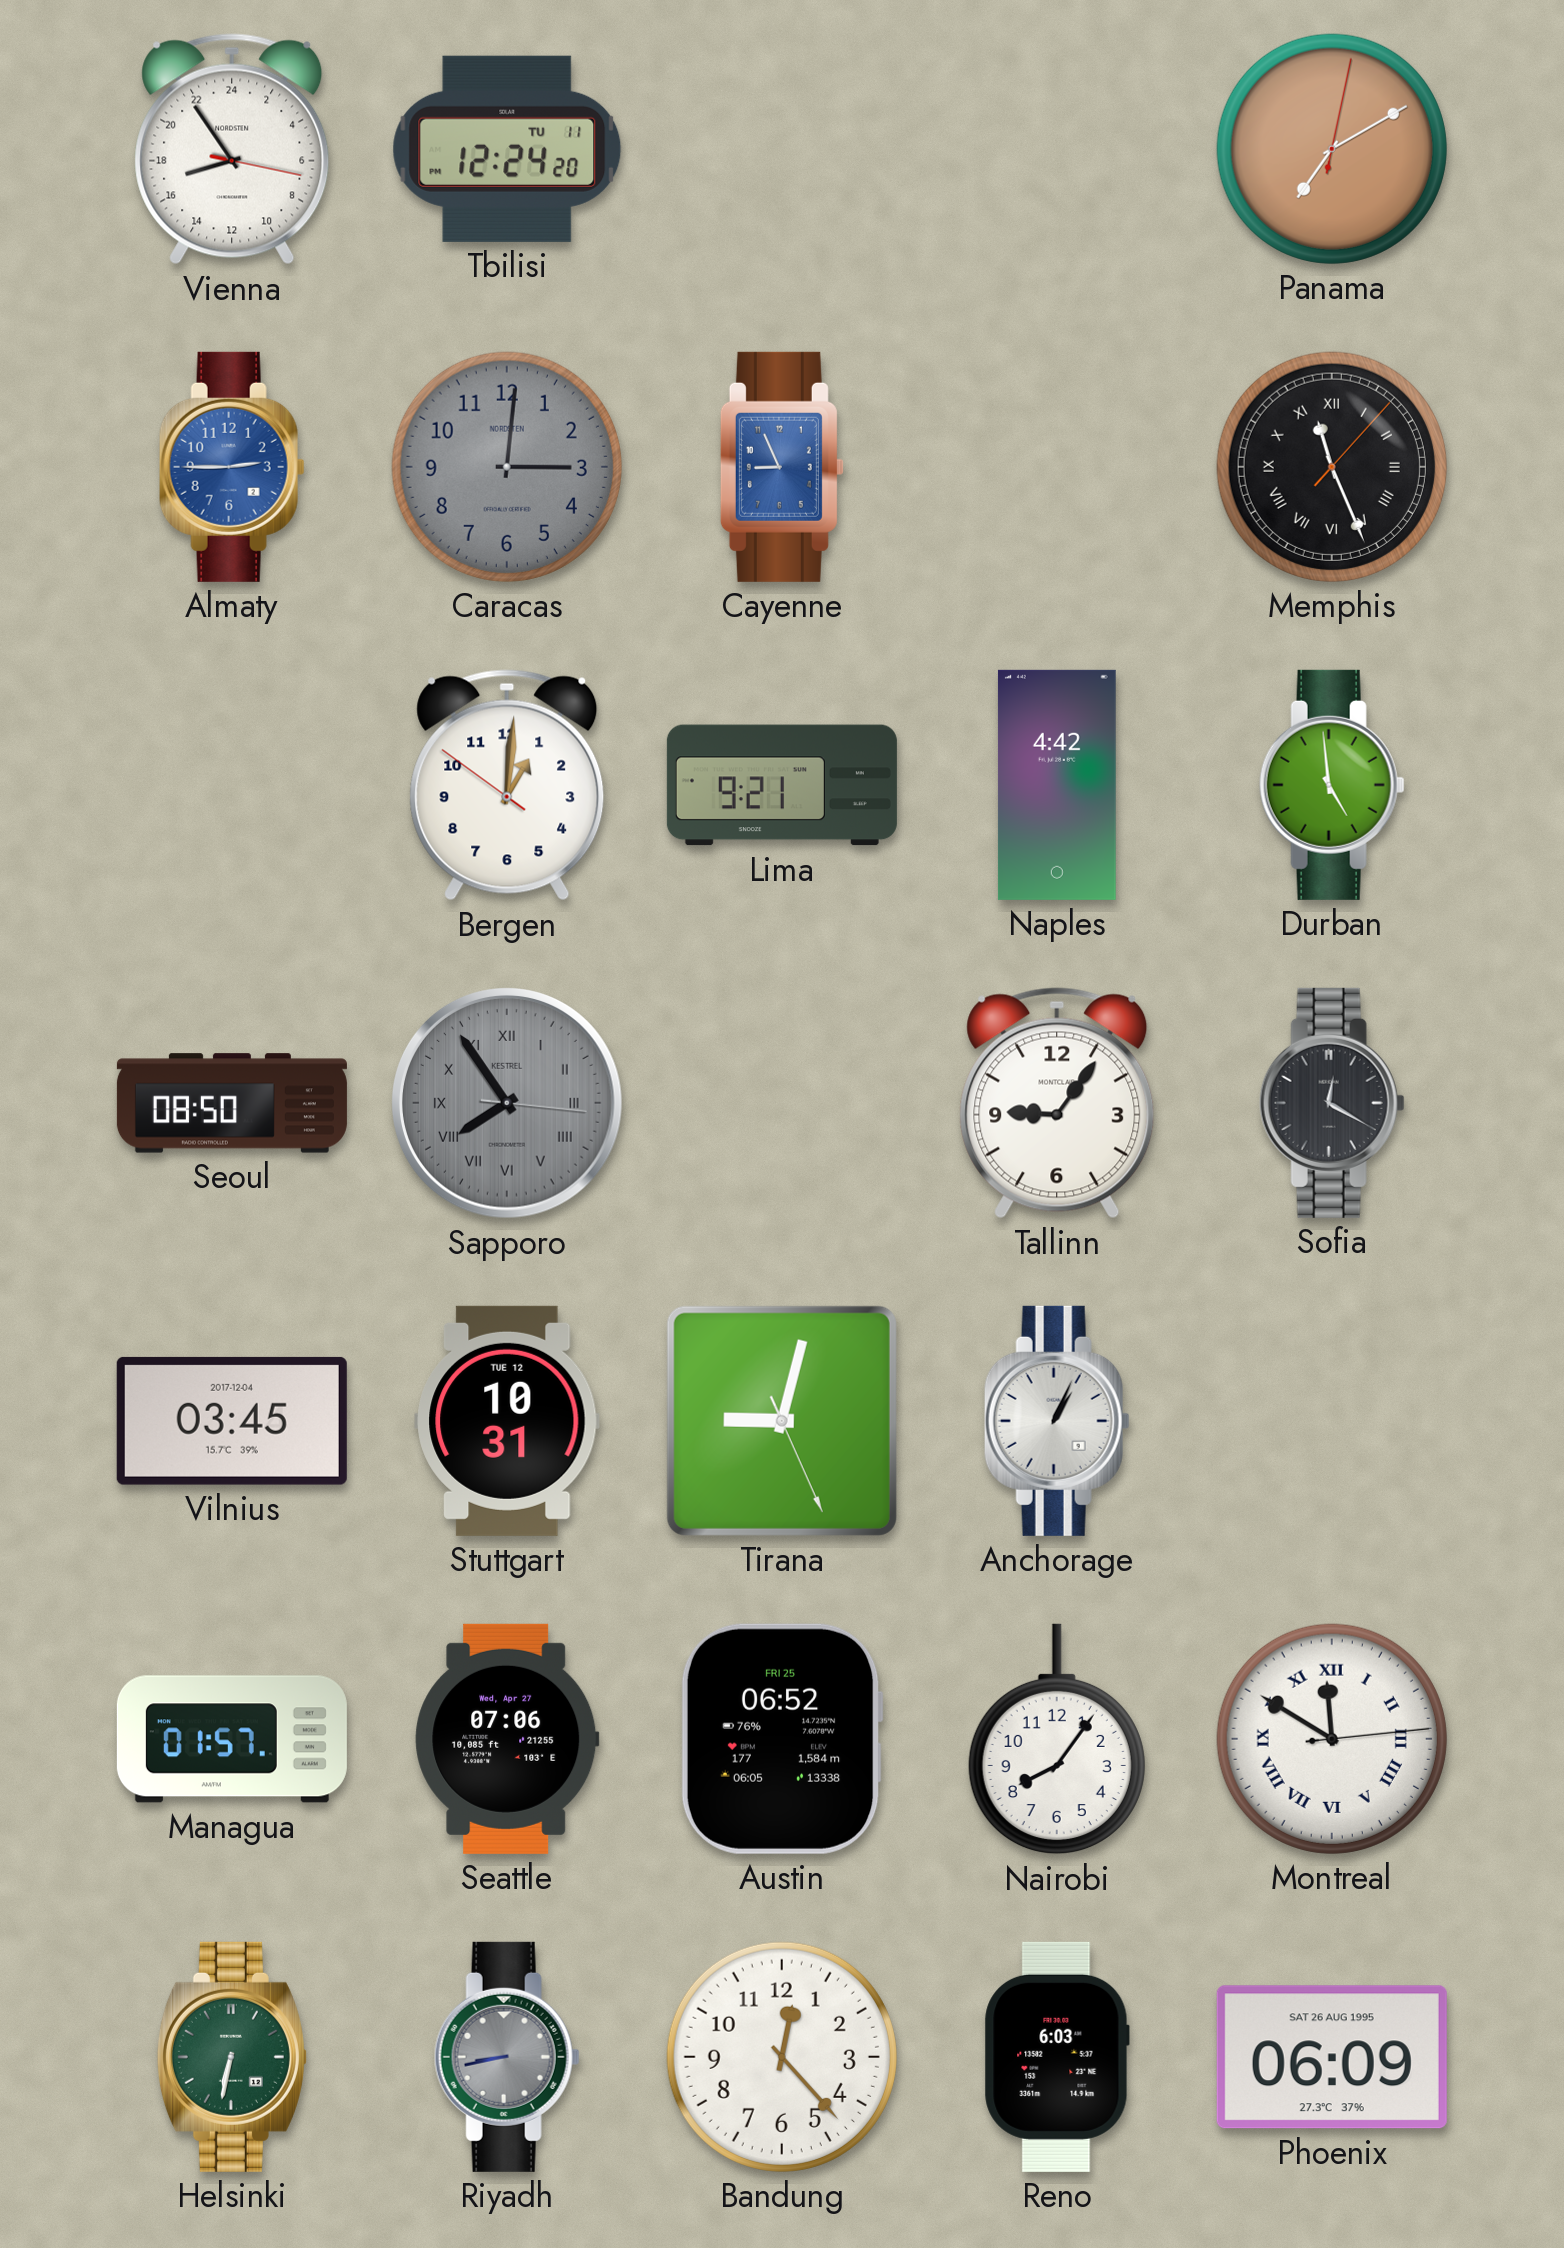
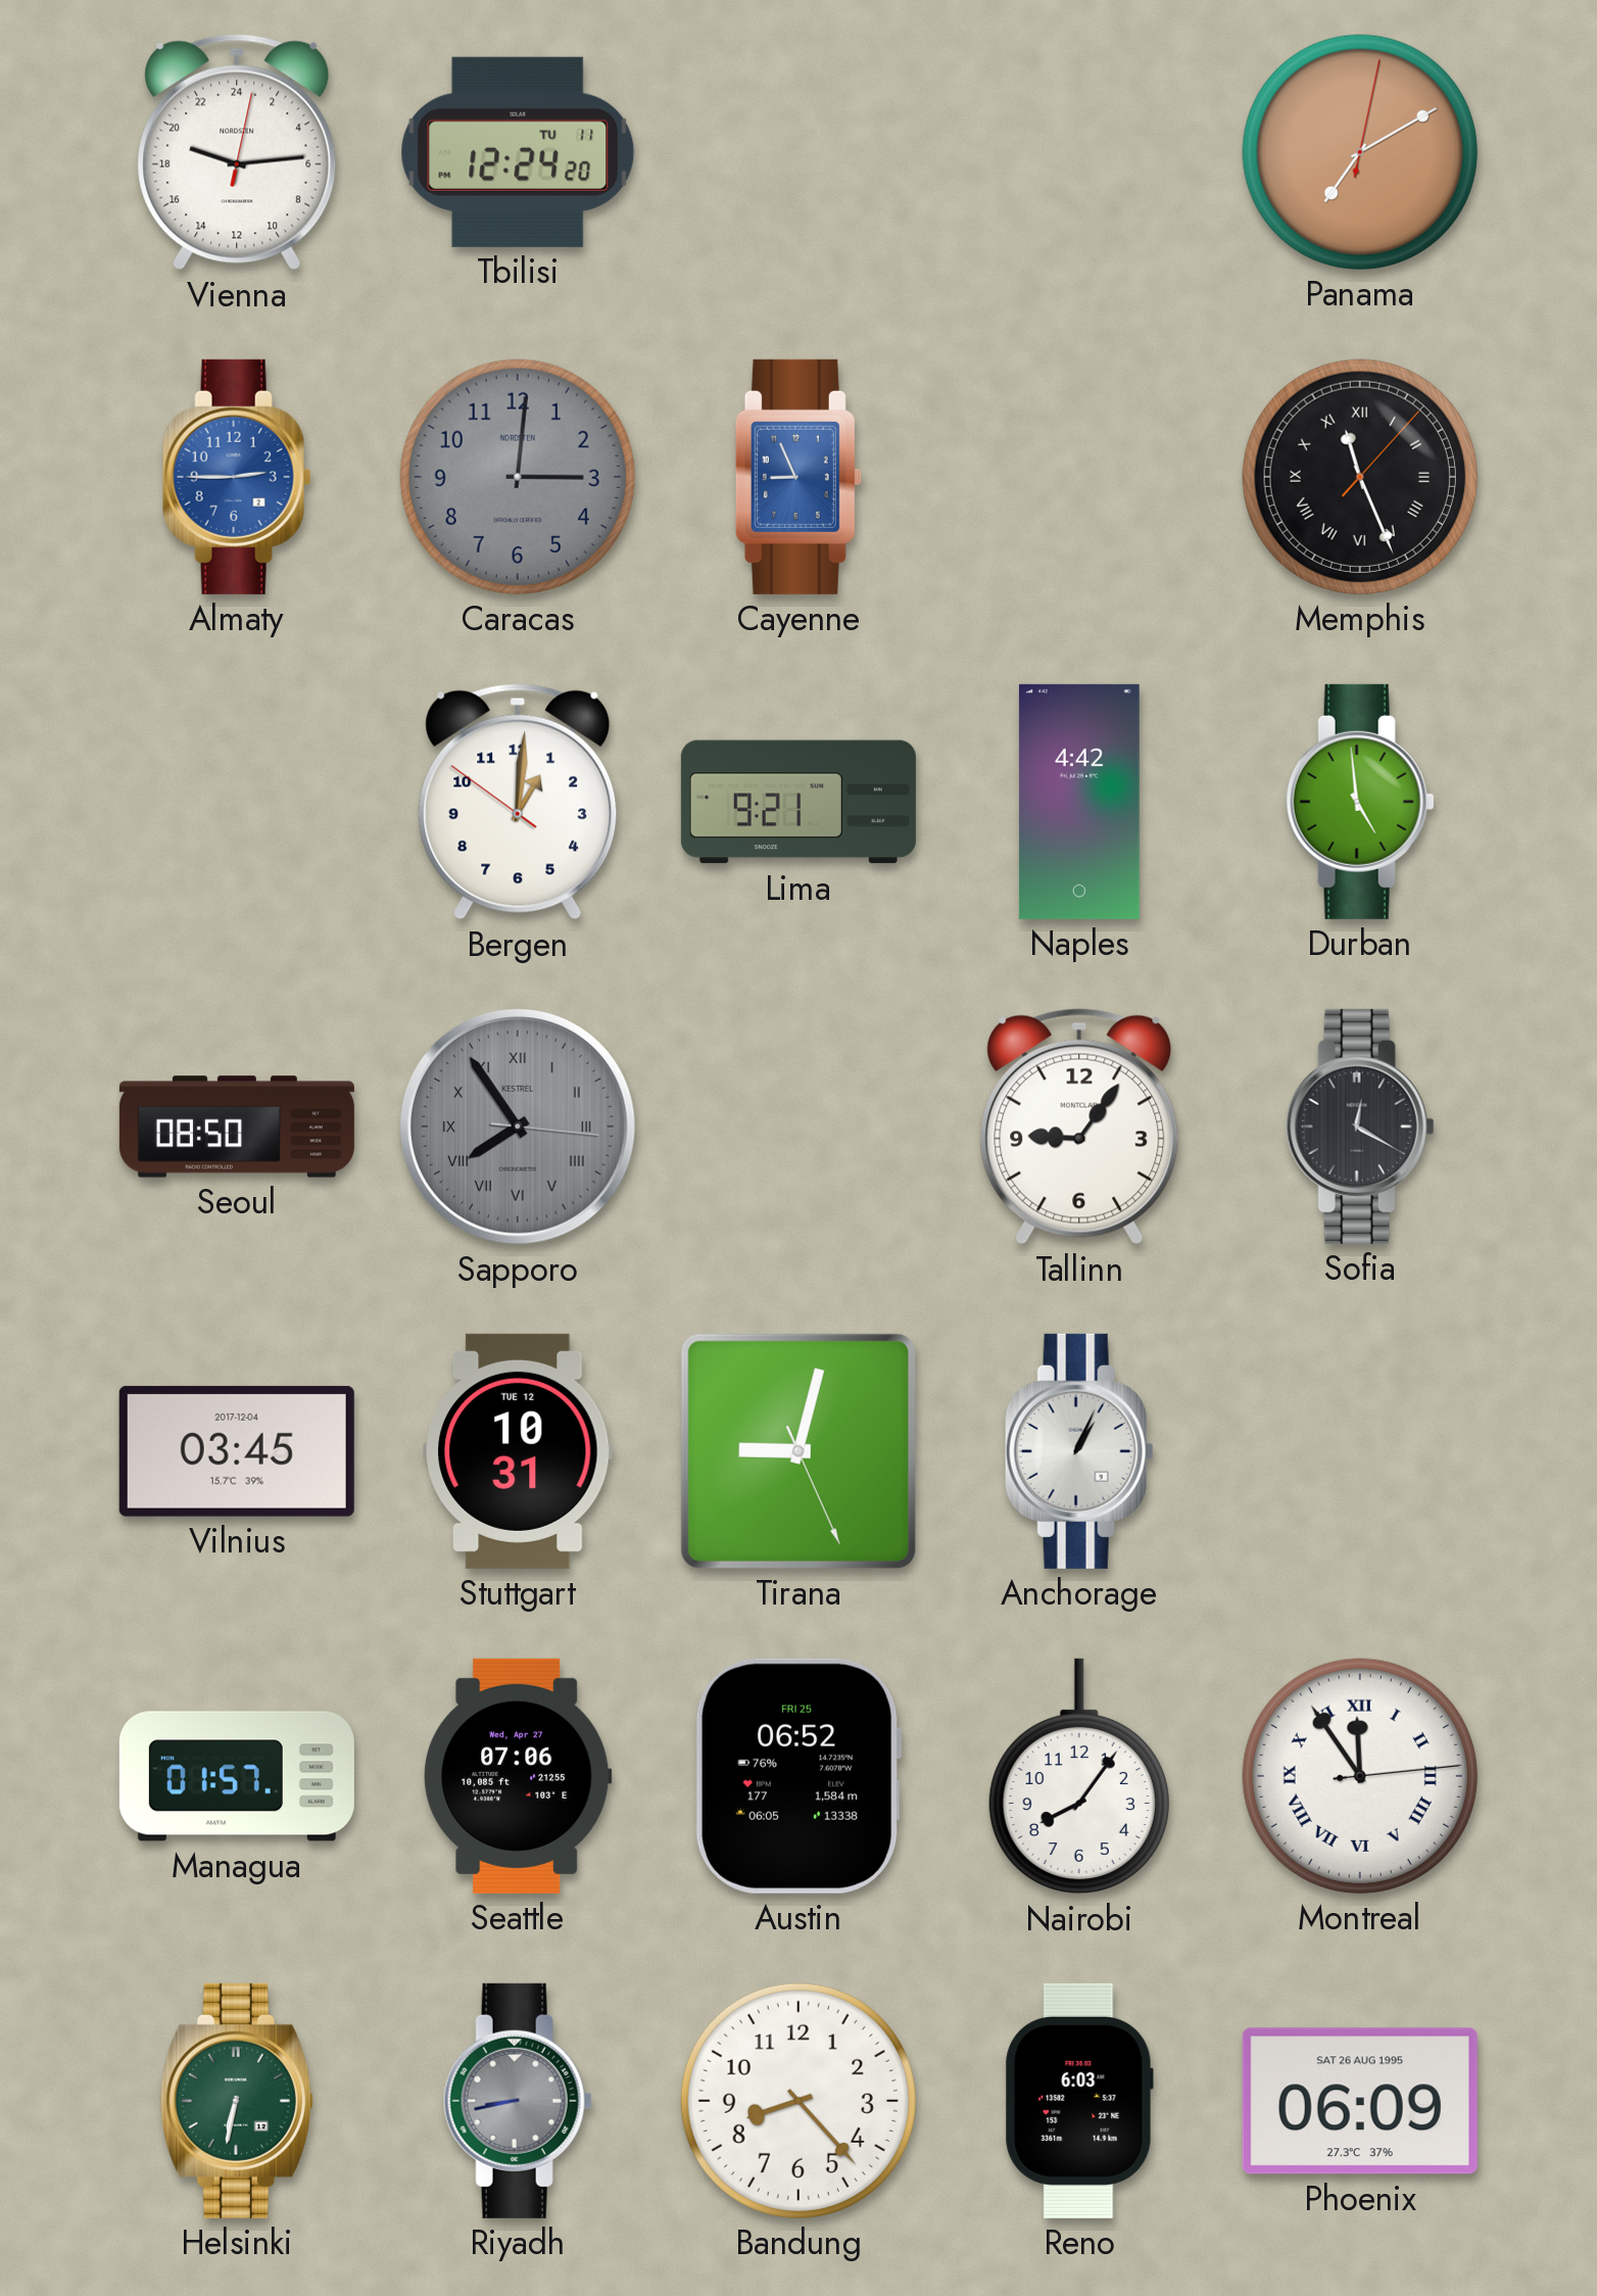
Vienna: 16:54 -> 19:14 (237, 152)
Montreal: 11:50 -> 11:54 (1360, 1776)
Bandung: 12:23 -> 8:23 (798, 2101)
